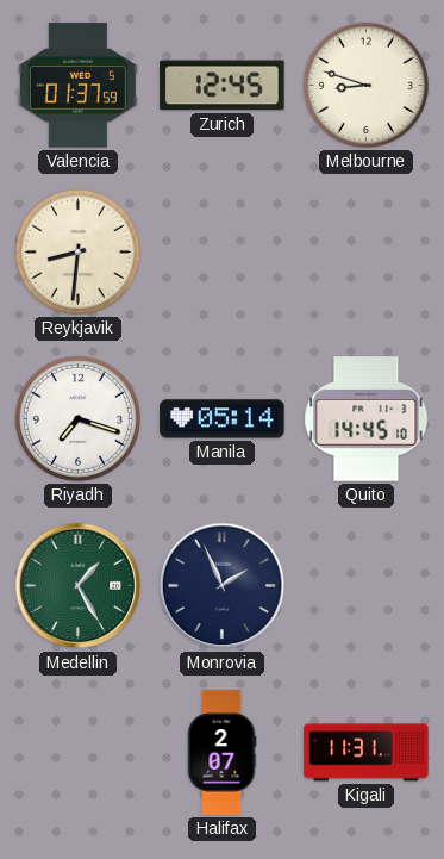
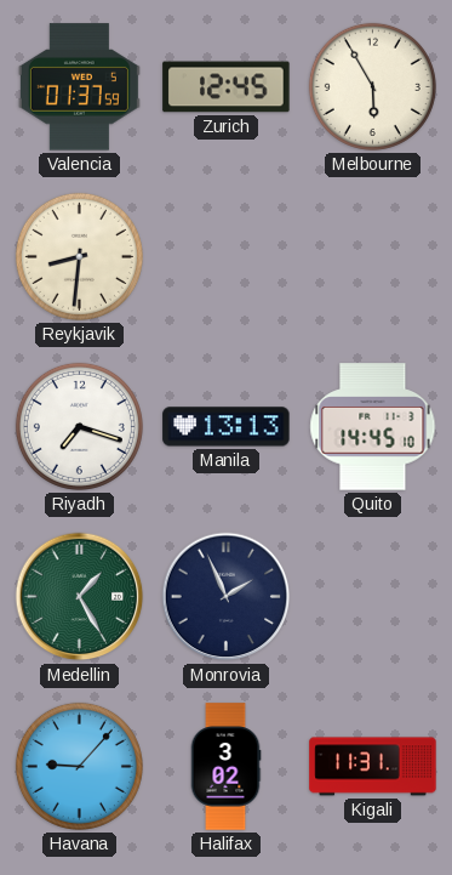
Melbourne: 8:48 -> 5:55 (372, 86)
Manila: 05:14 -> 13:13 (227, 427)
Havana: none -> 9:07 (79, 766)
Halifax: 2:07 -> 3:02 (225, 767)
